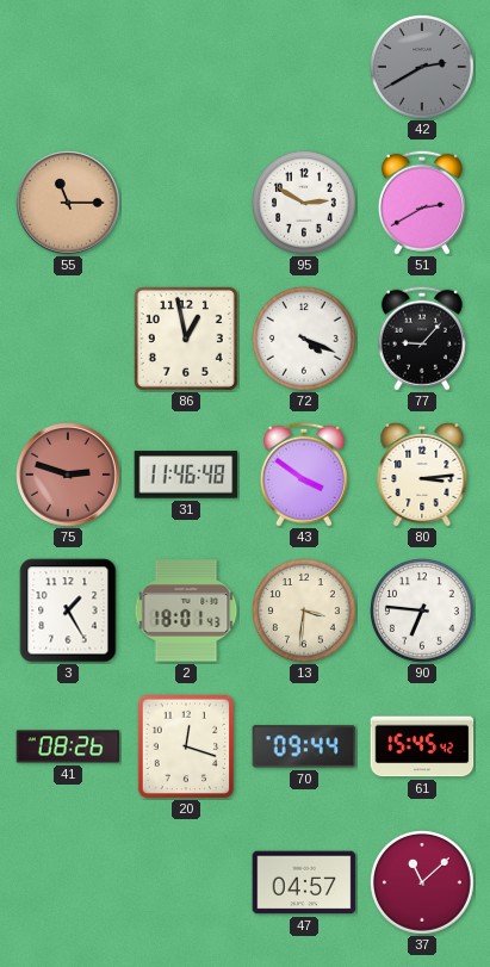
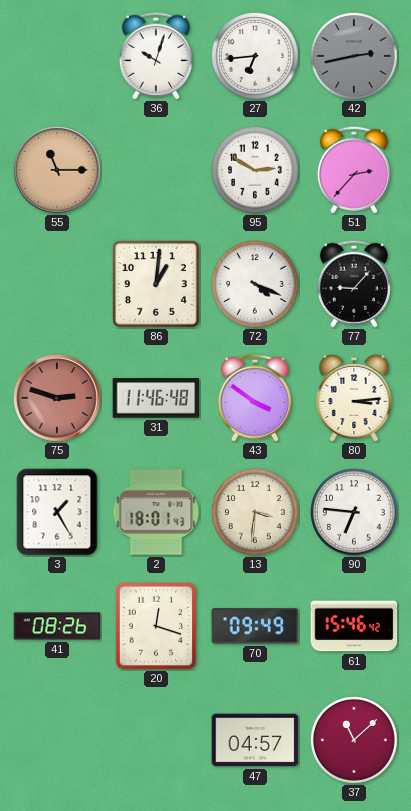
36: none -> 10:03 (156, 56)
27: none -> 6:44 (256, 57)
42: 2:40 -> 2:43 (355, 57)
51: 2:40 -> 2:37 (354, 170)
86: 12:58 -> 1:01 (156, 284)
70: 09:44 -> 09:49 (255, 626)
61: 15:45 -> 15:46 (354, 626)
